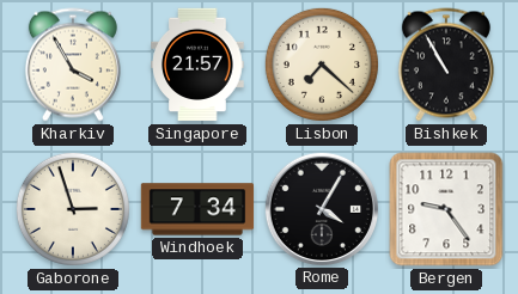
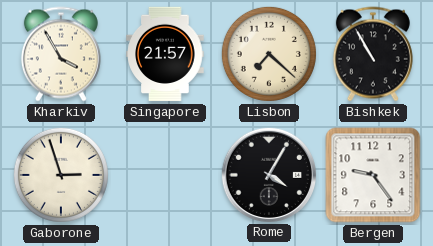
Windhoek: 7:34 -> none (197, 209)
